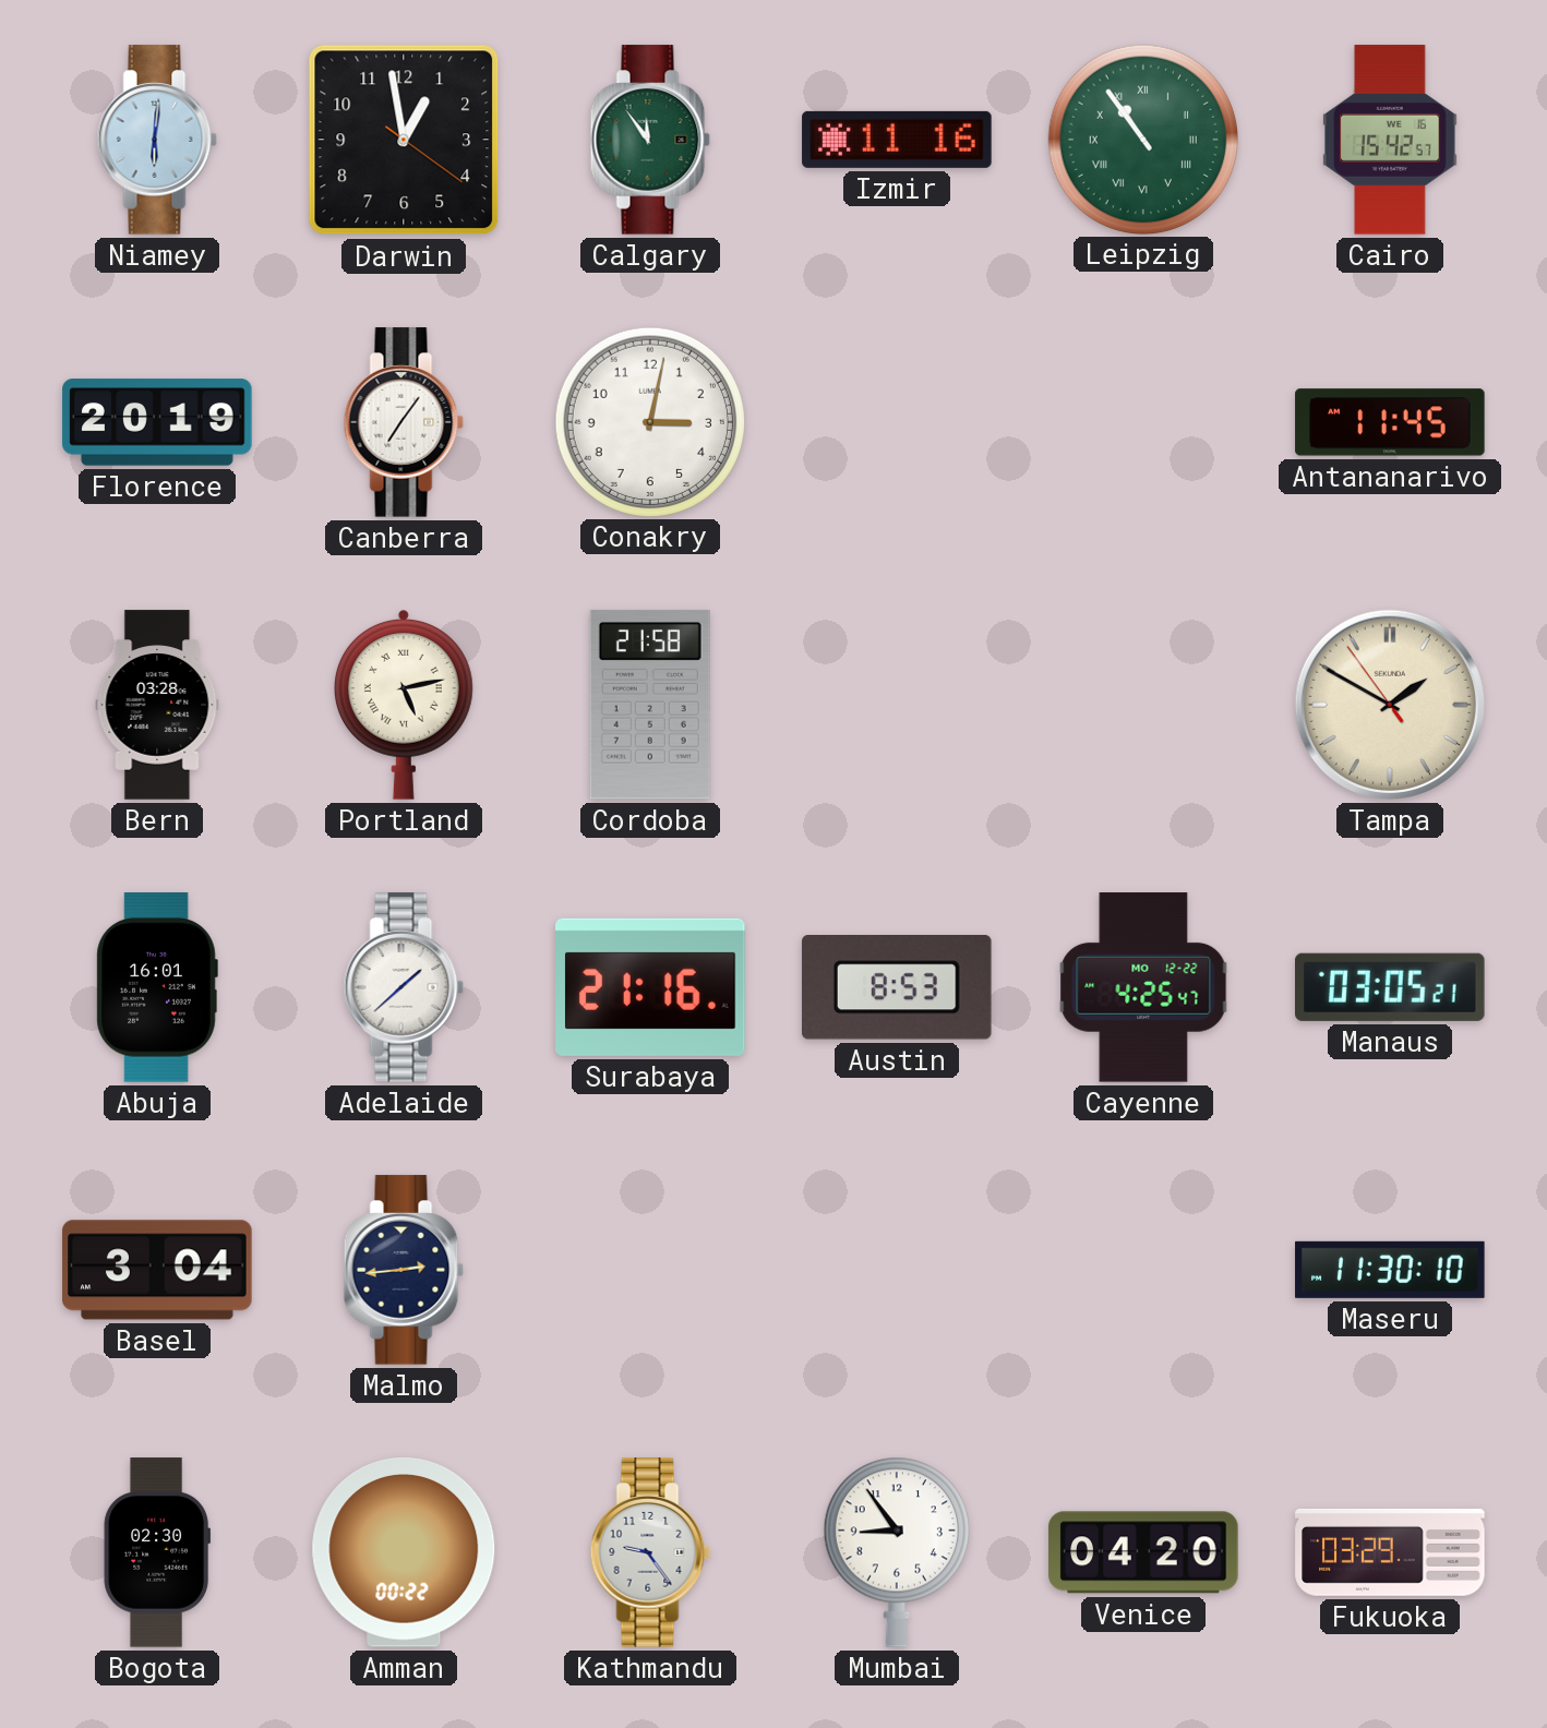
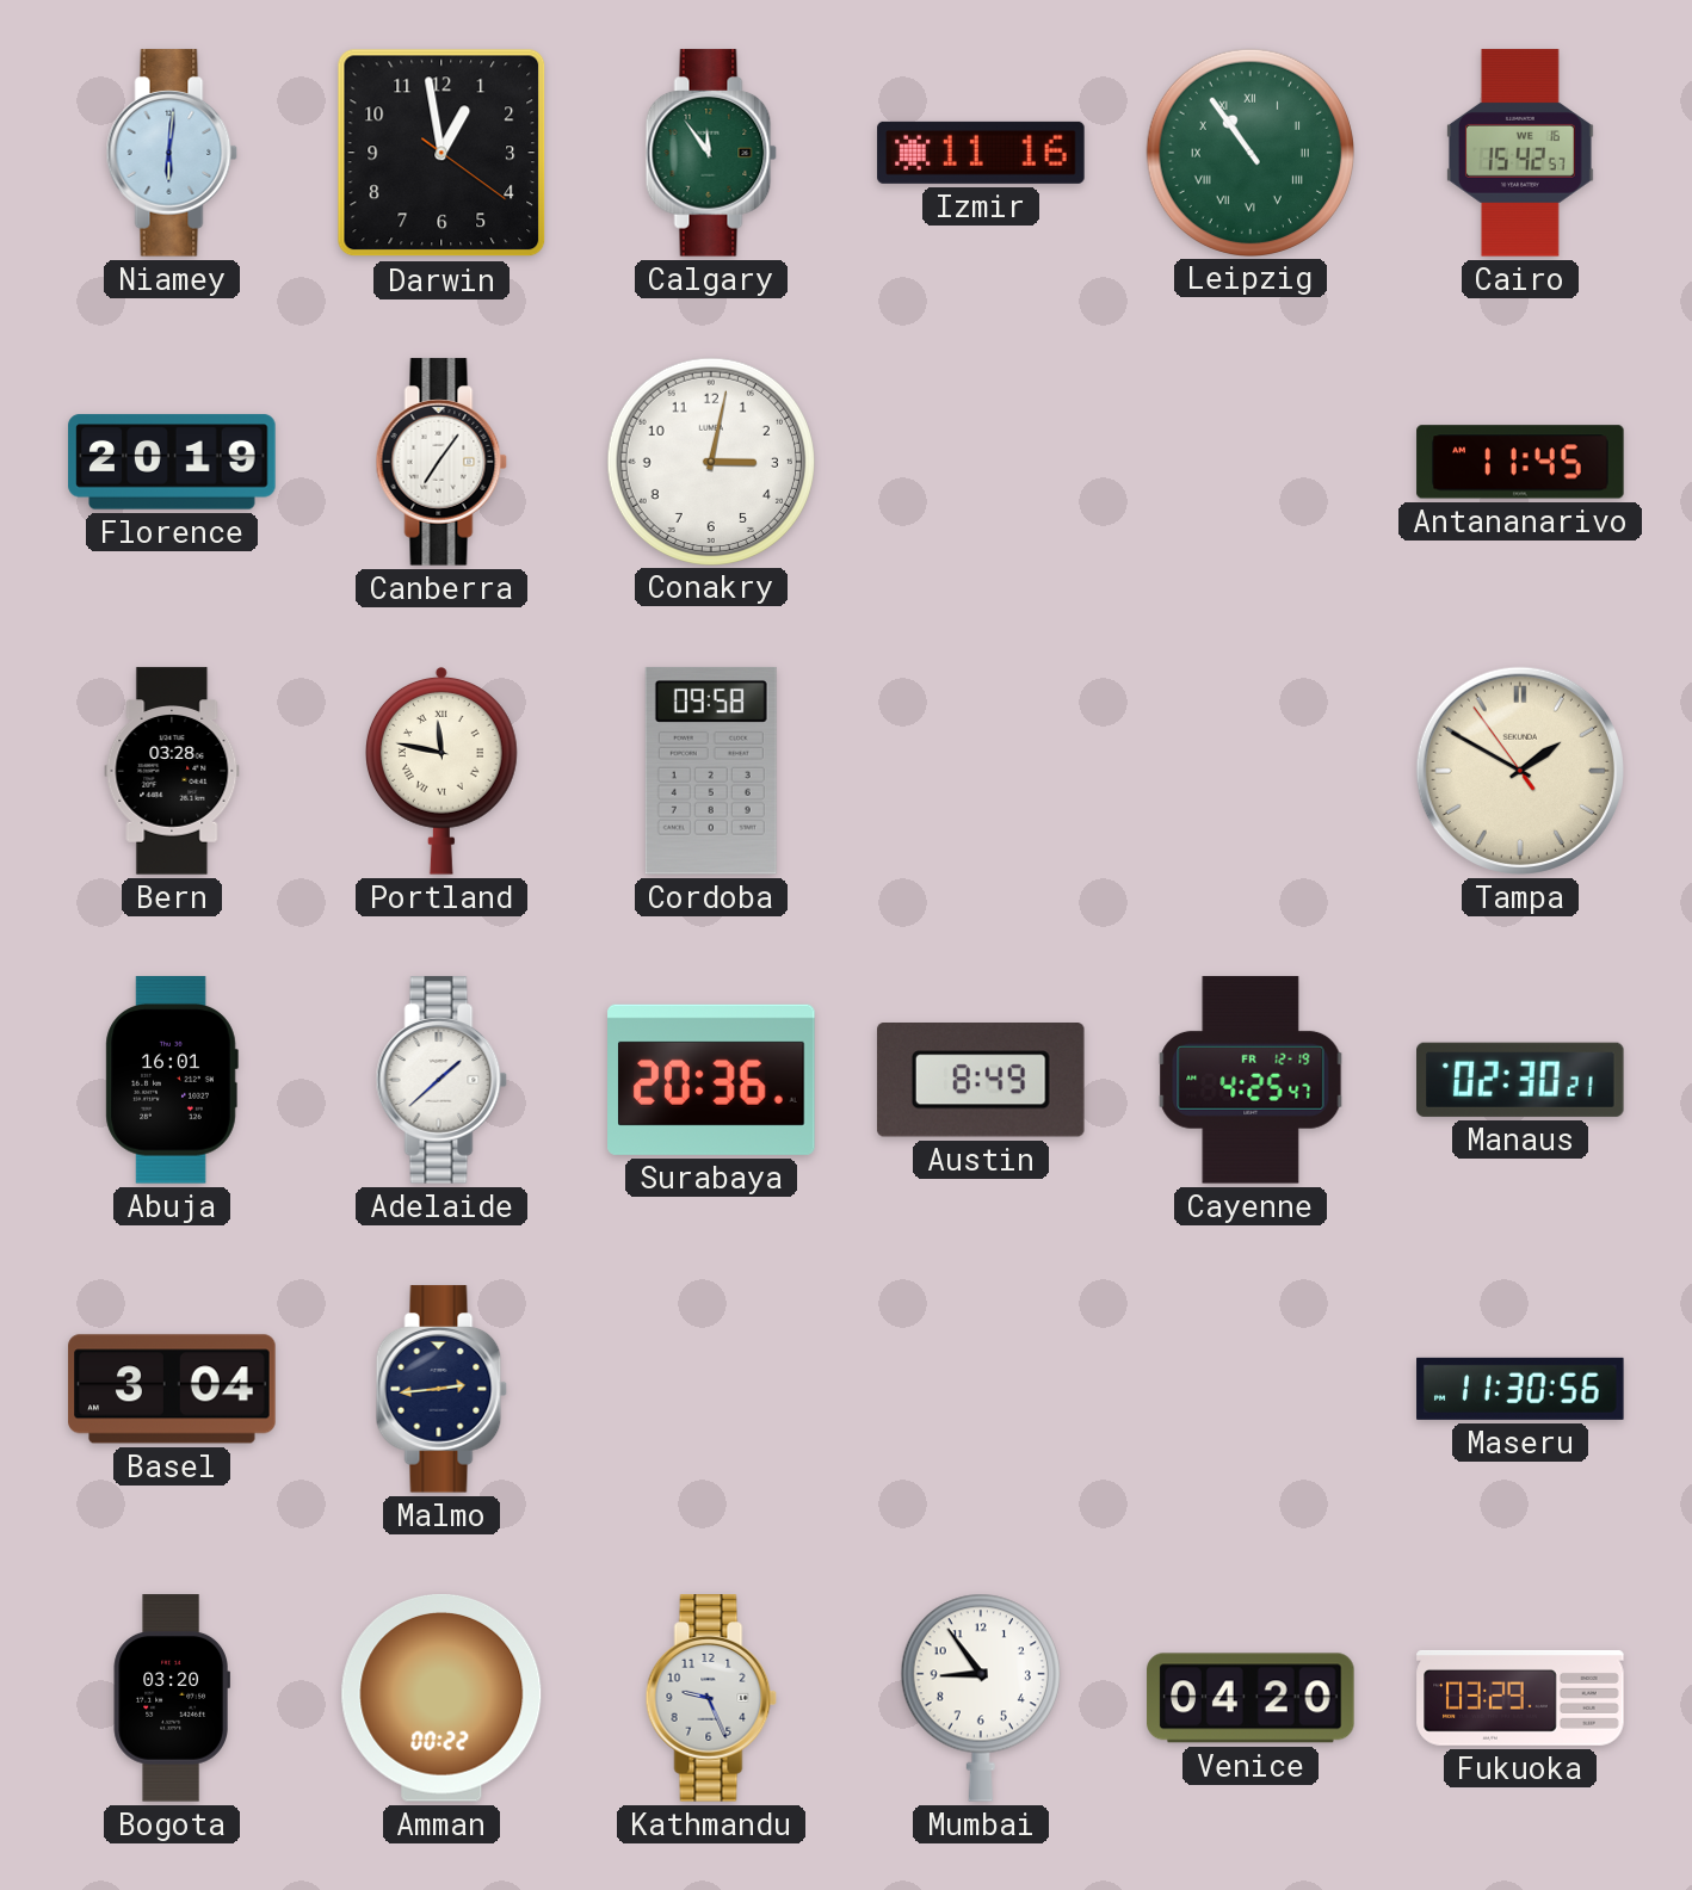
Portland: 5:13 -> 11:47 (441, 772)
Cordoba: 21:58 -> 09:58 (711, 771)
Surabaya: 21:16 -> 20:36 (711, 1080)
Austin: 8:53 -> 8:49 (981, 1081)
Cayenne date: MO 12-22 -> FR 12-19 (1251, 1080)
Manaus: 03:05 -> 02:30 (1521, 1080)
Maseru: 11:30:10 -> 11:30:56 (1520, 1389)
Bogota: 02:30 -> 03:20 (171, 1698)
Kathmandu: 9:24 -> 9:26 (711, 1698)
